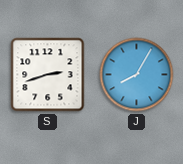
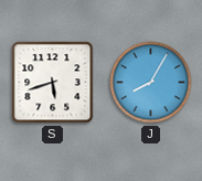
S: 2:42 -> 5:42 (53, 83)
